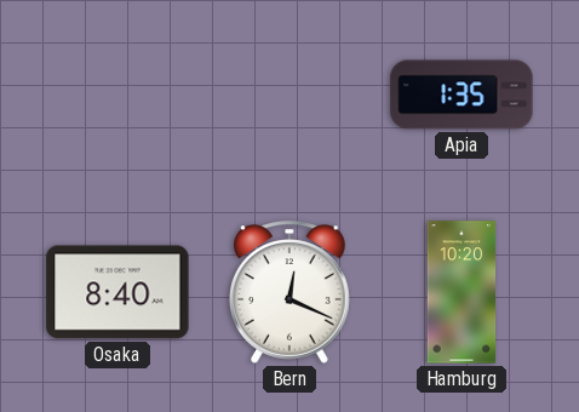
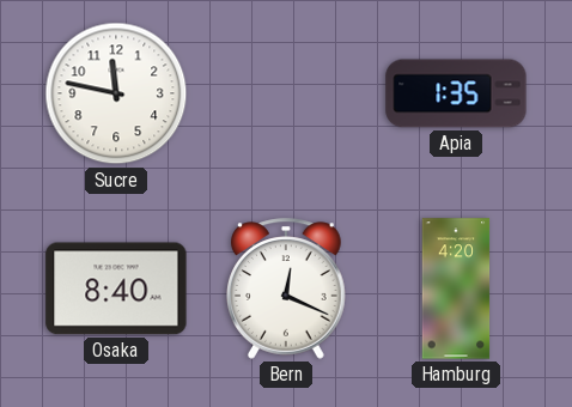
Sucre: none -> 11:47 (116, 93)
Hamburg: 10:20 -> 4:20 (456, 288)
